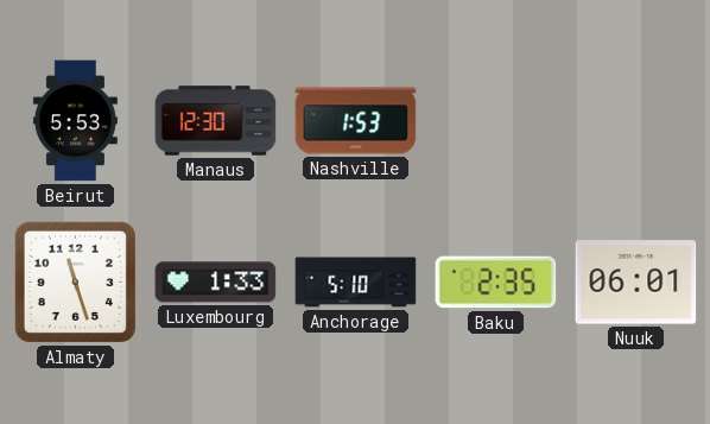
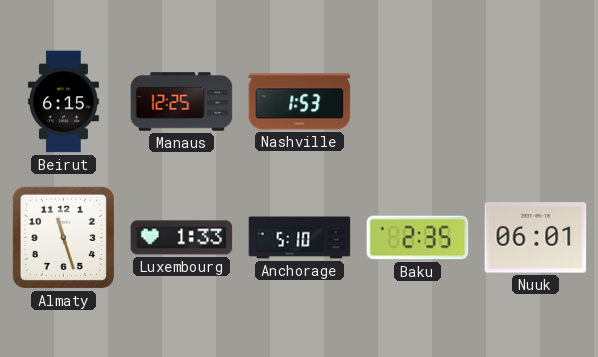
Beirut: 5:53 -> 6:15 (63, 102)
Manaus: 12:30 -> 12:25 (182, 102)
